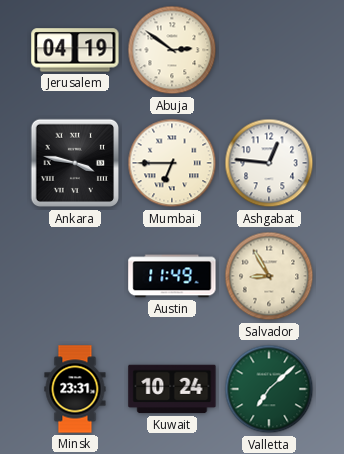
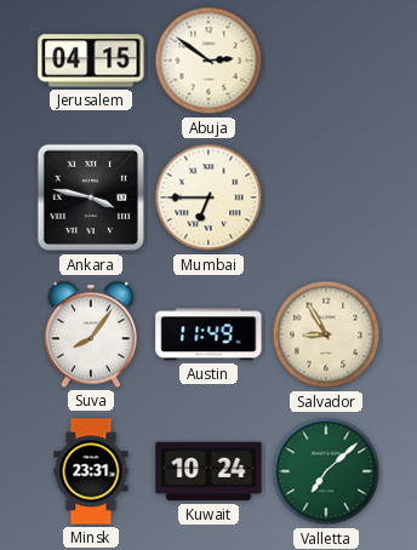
Jerusalem: 04:19 -> 04:15 (91, 61)
Ashgabat: 12:46 -> none (269, 163)
Suva: none -> 8:06 (91, 334)
